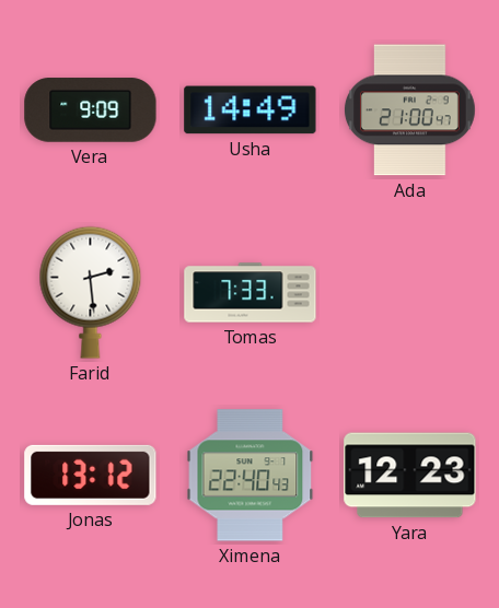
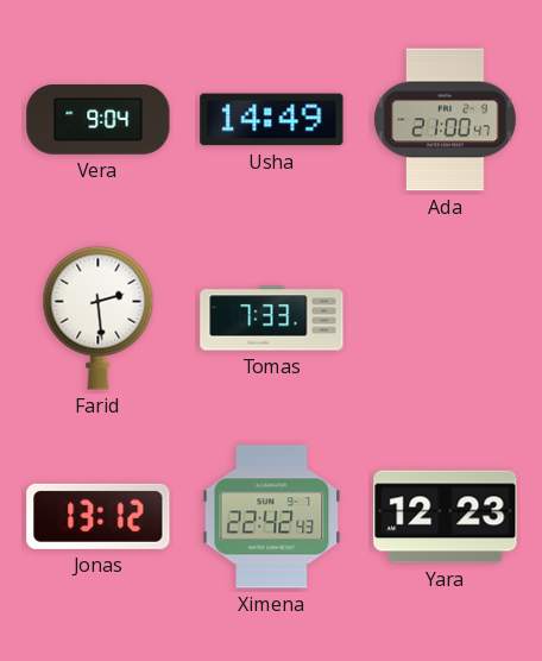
Vera: 9:09 -> 9:04 (99, 120)
Ximena: 22:40 -> 22:42 (272, 517)
